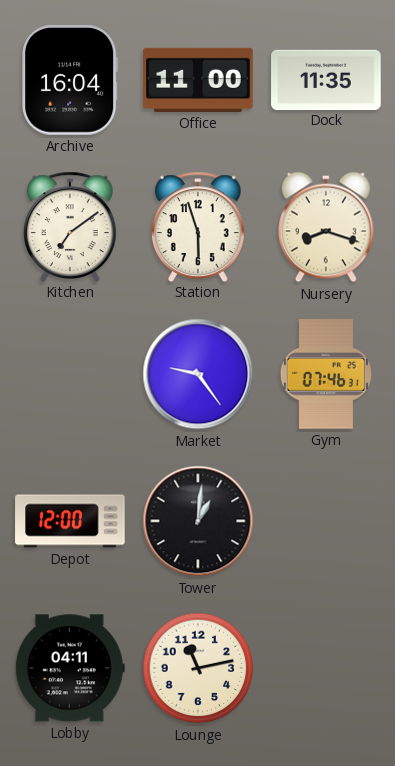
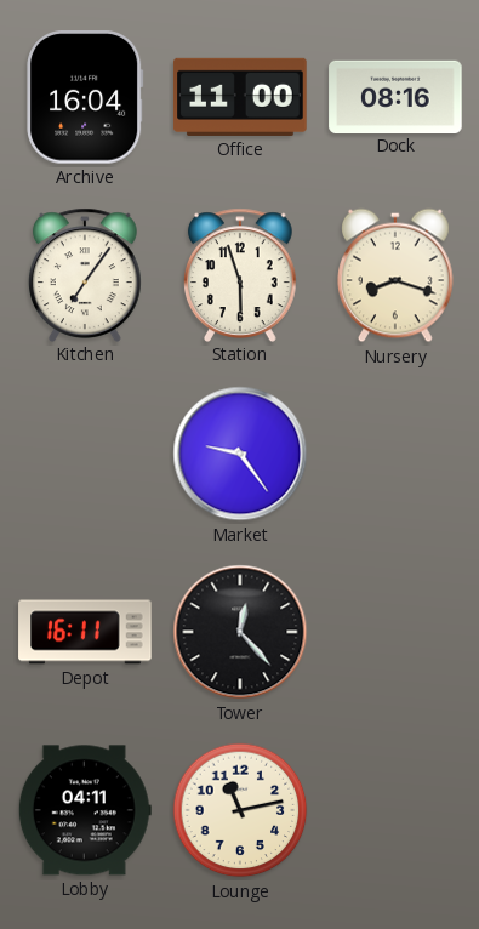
Dock: 11:35 -> 08:16 (395, 96)
Kitchen: 7:09 -> 7:06 (85, 274)
Gym: 07:46 -> none (326, 374)
Depot: 12:00 -> 16:11 (85, 632)
Tower: 1:01 -> 12:23 (240, 632)
